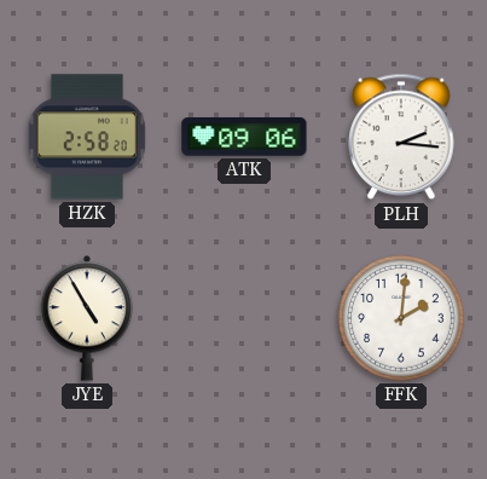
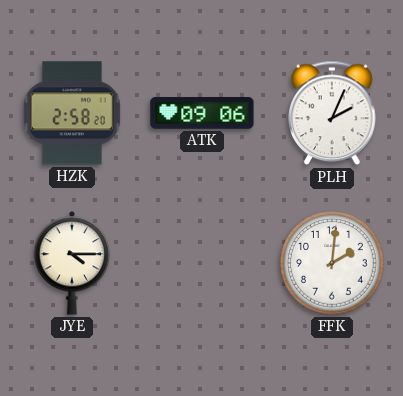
PLH: 2:16 -> 2:04 (332, 113)
JYE: 4:55 -> 4:15 (72, 263)
